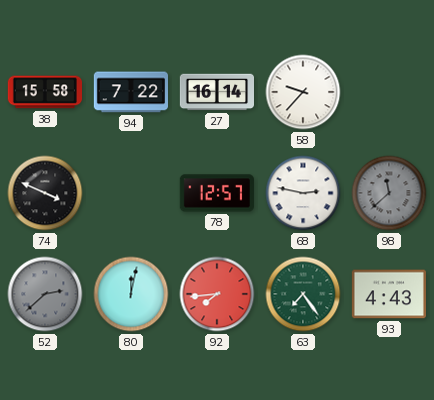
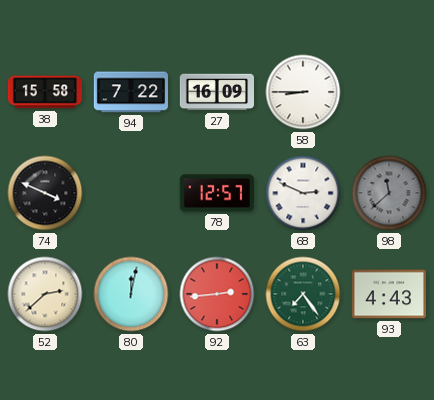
27: 16:14 -> 16:09 (216, 92)
58: 9:37 -> 8:45 (303, 92)
68: 2:47 -> 2:49 (303, 193)
52 dial: grey -> cream (45, 294)
92: 7:44 -> 2:44 (217, 294)
